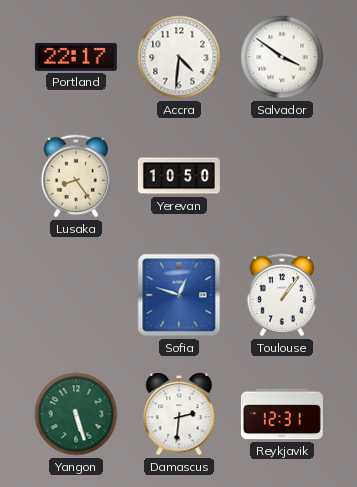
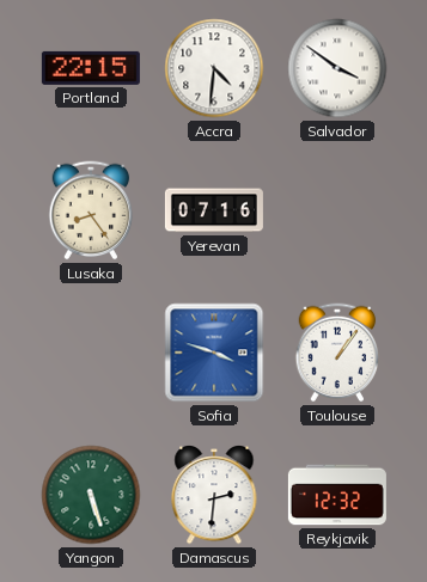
Portland: 22:17 -> 22:15 (91, 68)
Yerevan: 10:50 -> 07:16 (214, 210)
Sofia: 12:48 -> 3:48 (214, 353)
Reykjavik: 12:31 -> 12:32 (337, 495)
